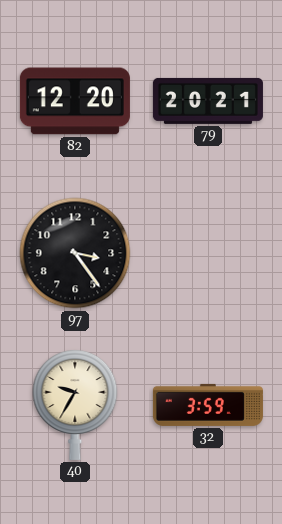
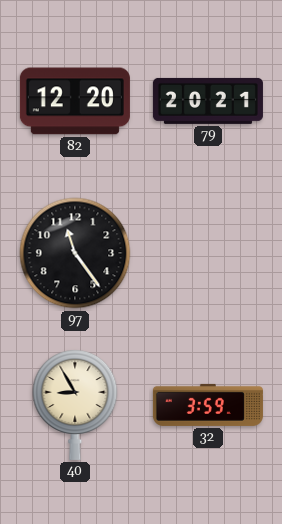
97: 3:24 -> 11:24 (75, 253)
40: 9:35 -> 8:55 (75, 405)
